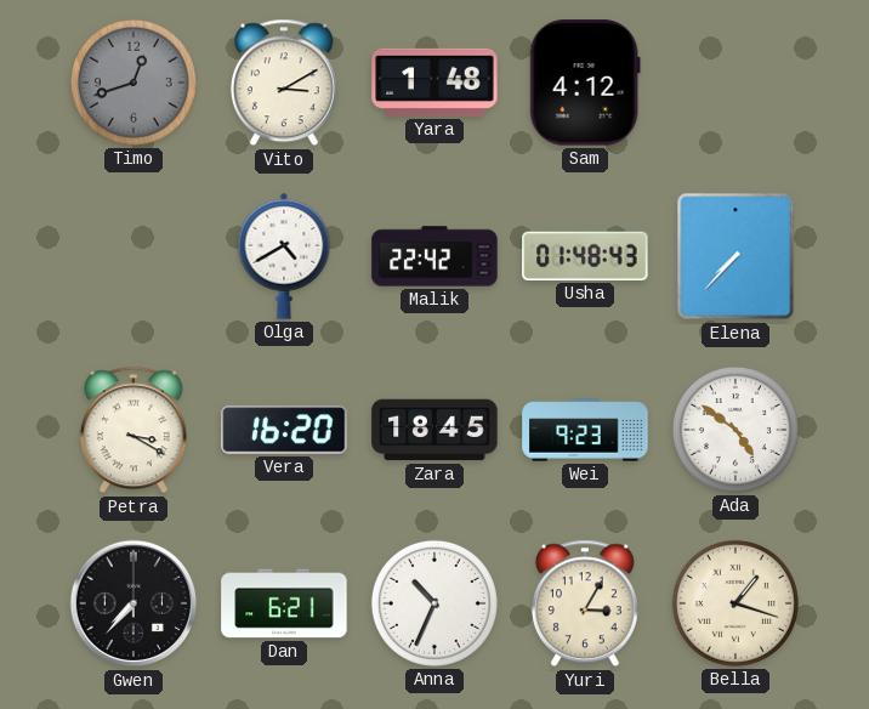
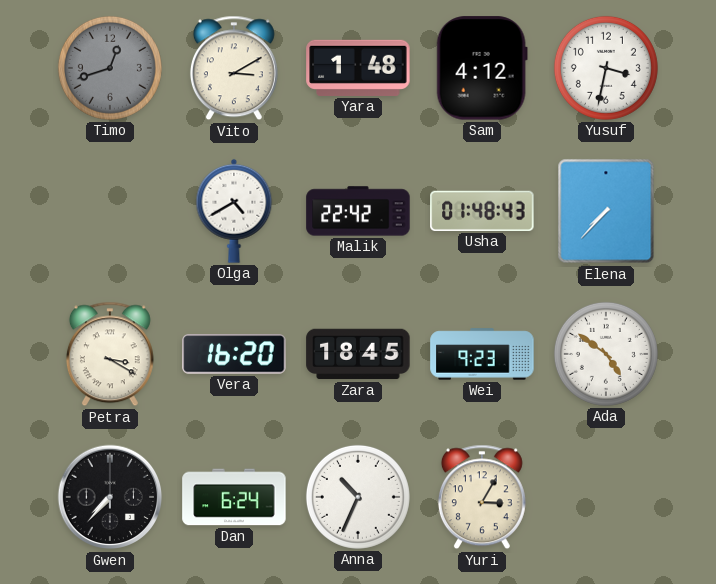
Yusuf: none -> 3:32 (606, 68)
Dan: 6:21 -> 6:24 (234, 497)
Bella: 1:18 -> none (735, 603)
